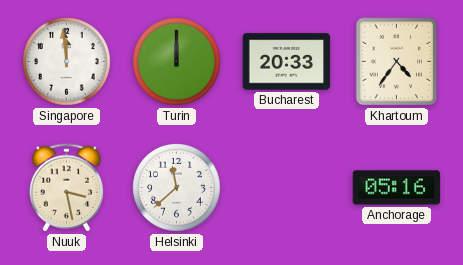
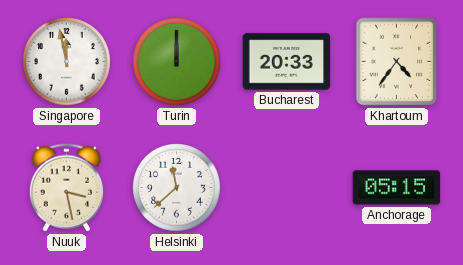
Singapore: 11:59 -> 11:58 (67, 62)
Anchorage: 05:16 -> 05:15 (397, 188)
